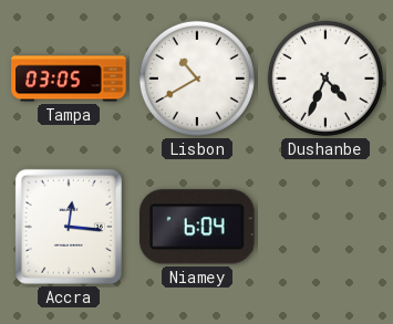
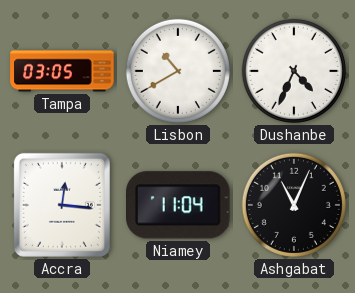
Niamey: 6:04 -> 11:04 (179, 205)
Ashgabat: none -> 11:04 (294, 205)
